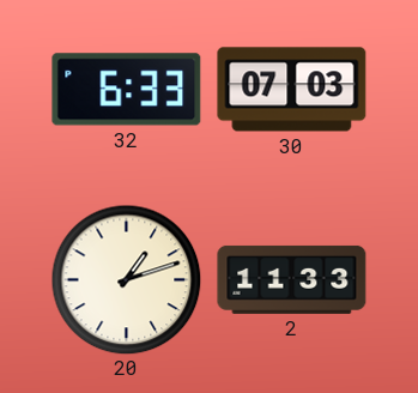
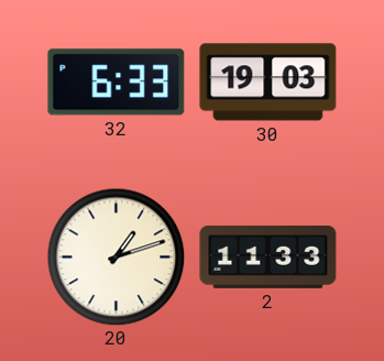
30: 07:03 -> 19:03 (268, 83)
